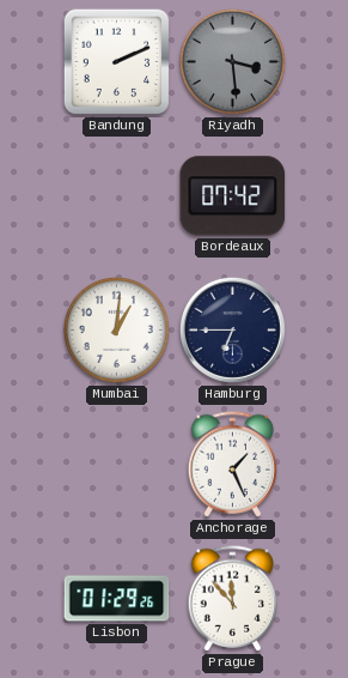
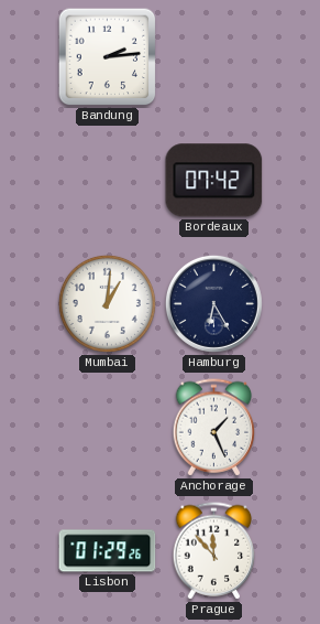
Bandung: 2:11 -> 2:14 (108, 57)
Riyadh: 3:29 -> none (232, 61)
Hamburg: 6:45 -> 6:25 (213, 303)
